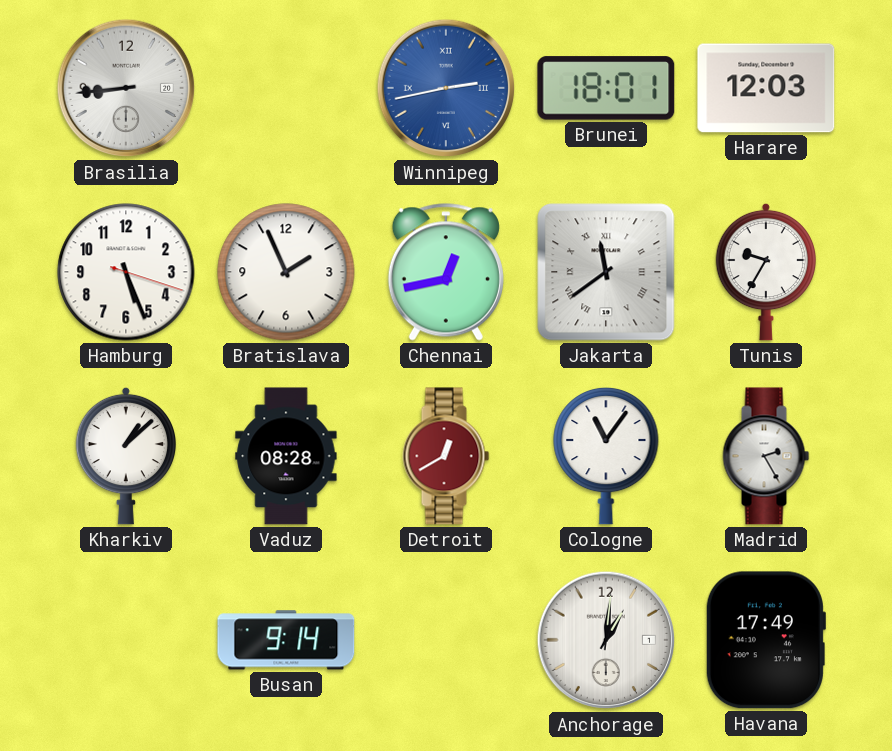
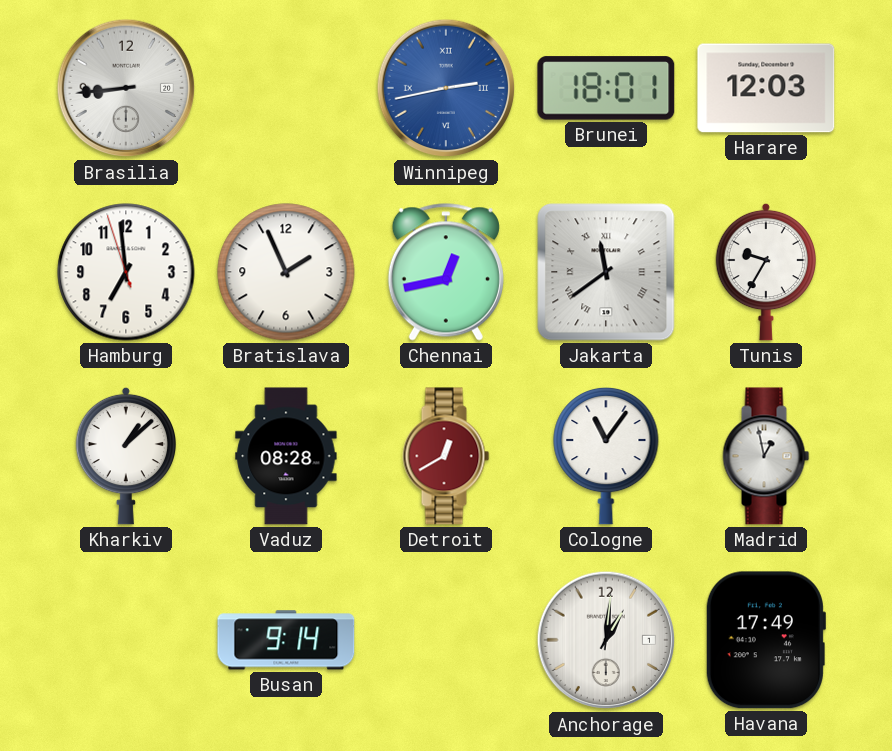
Hamburg: 5:26 -> 6:58 (126, 272)
Madrid: 2:25 -> 12:58 (766, 456)
